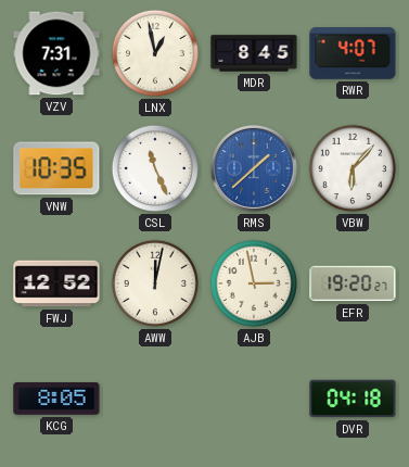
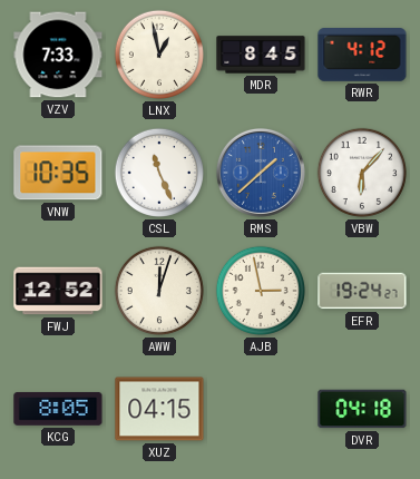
VZV: 7:31 -> 7:33 (58, 55)
RWR: 4:07 -> 4:12 (362, 56)
AWW: 12:02 -> 12:03 (159, 291)
EFR: 19:20 -> 19:24 (362, 291)
XUZ: none -> 04:15 (159, 409)
